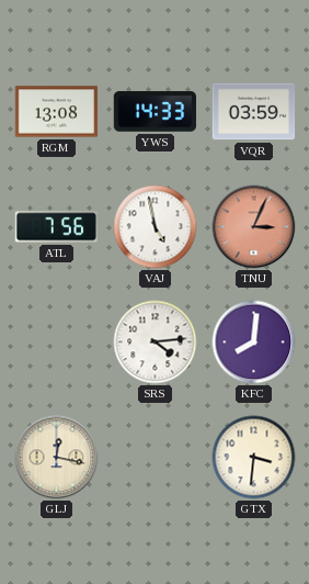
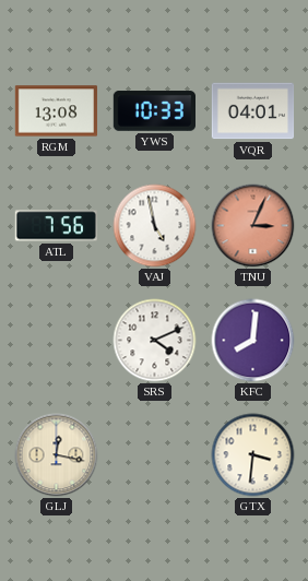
YWS: 14:33 -> 10:33 (154, 111)
VQR: 03:59 -> 04:01 (253, 111)
SRS: 4:14 -> 4:11 (155, 341)
